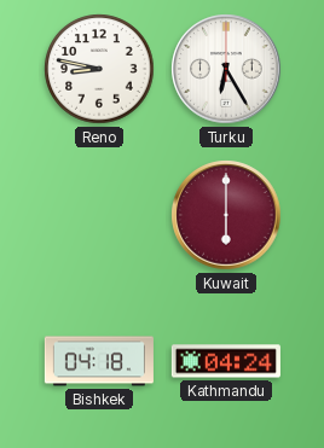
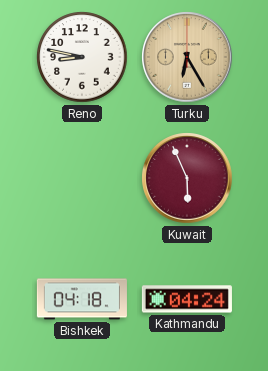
Turku dial: white -> champagne (187, 57)
Kuwait: 6:00 -> 5:56 (187, 178)
